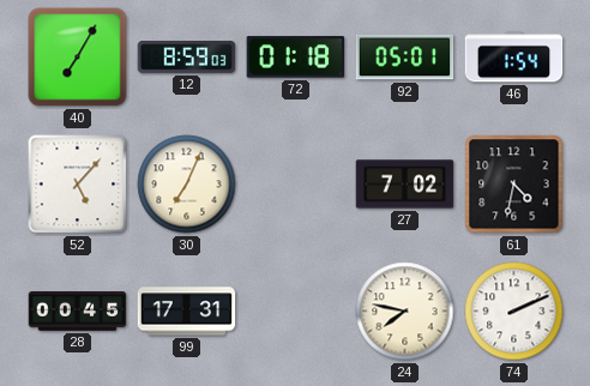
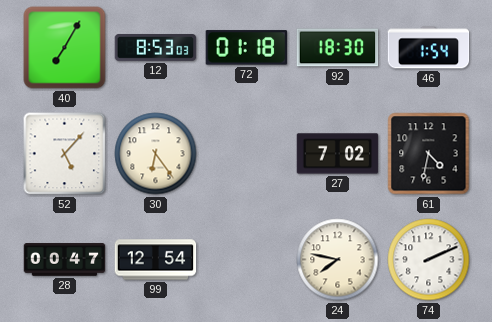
12: 8:59 -> 8:53 (156, 48)
92: 05:01 -> 18:30 (338, 48)
30: 7:04 -> 6:24 (156, 154)
28: 00:45 -> 00:47 (65, 260)
99: 17:31 -> 12:54 (156, 260)
